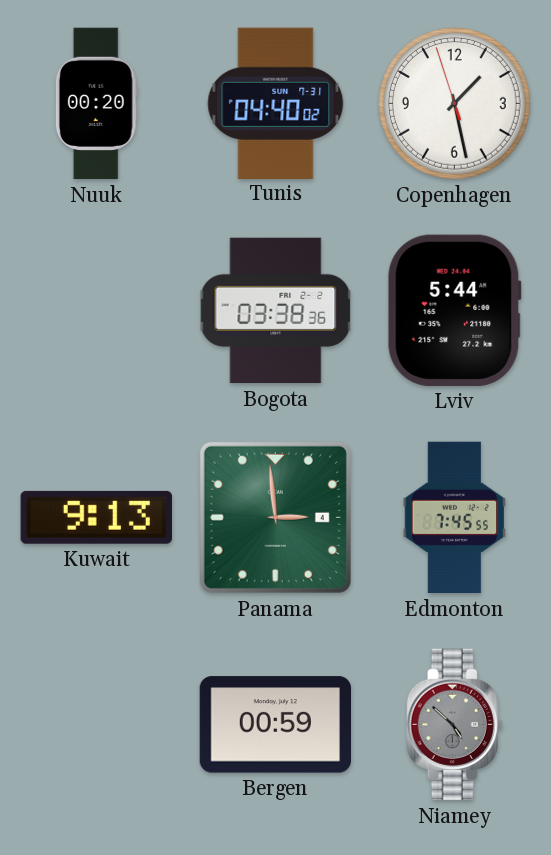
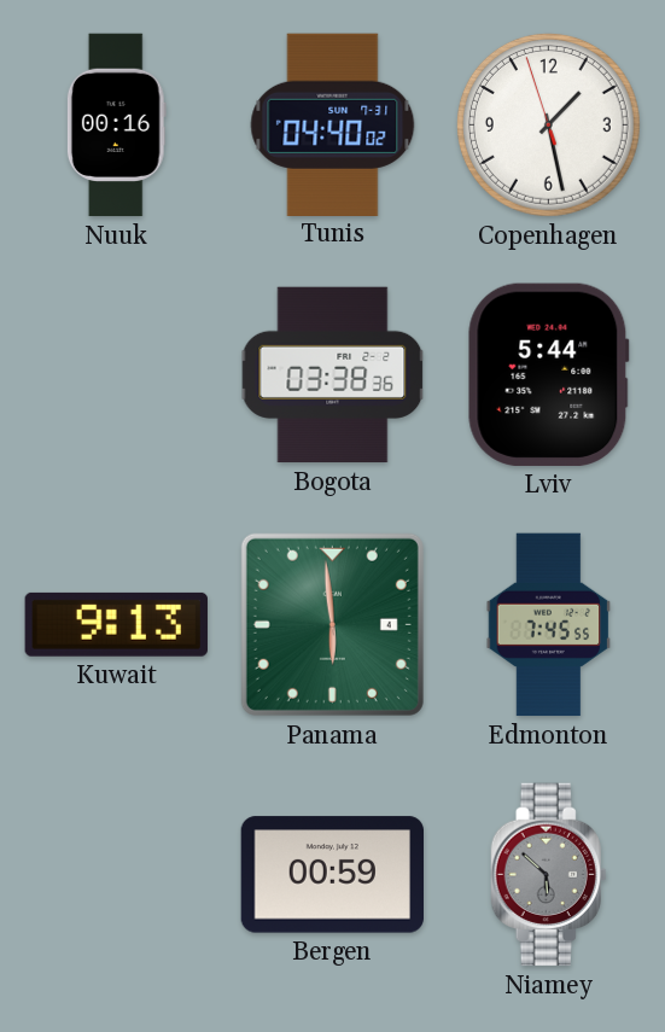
Nuuk: 00:20 -> 00:16 (116, 126)
Panama: 2:59 -> 5:59 (332, 624)
Niamey: 4:52 -> 5:52 (549, 875)
